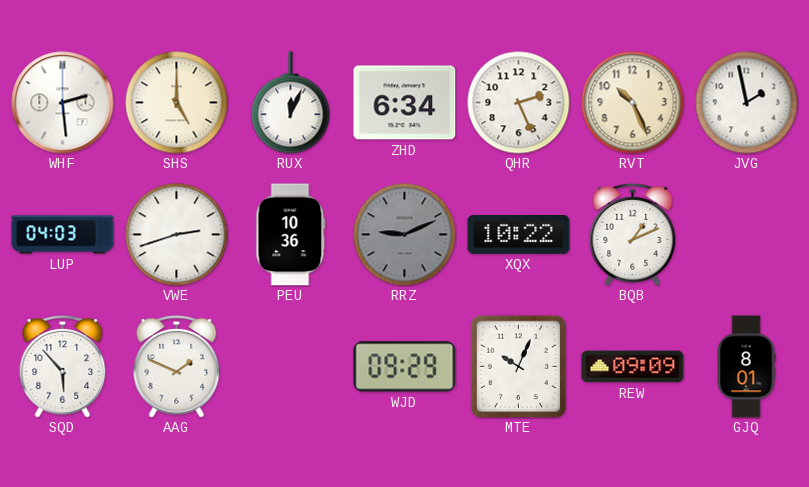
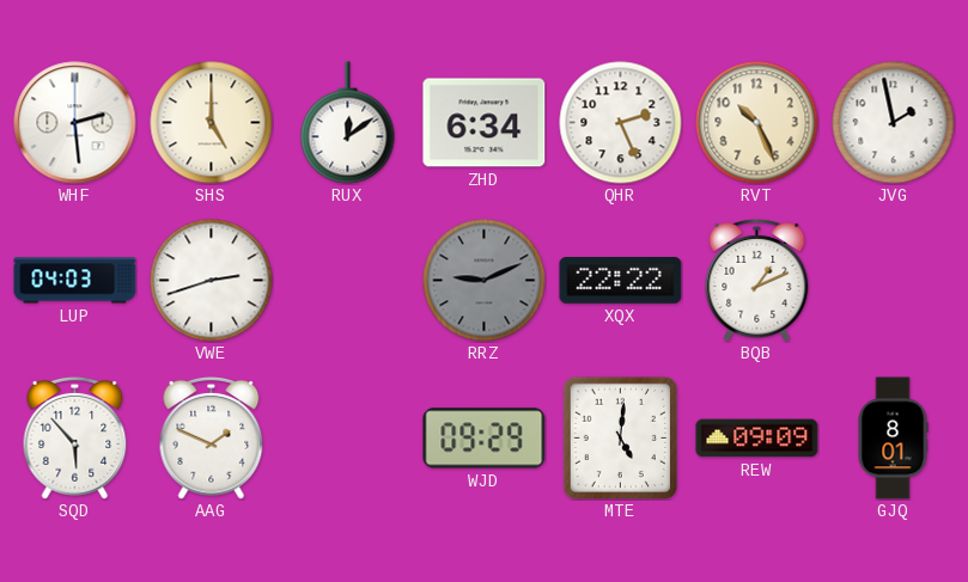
RUX: 12:04 -> 12:09 (348, 123)
PEU: 10:36 -> none (291, 235)
XQX: 10:22 -> 22:22 (621, 281)
MTE: 10:04 -> 5:01 (620, 437)
